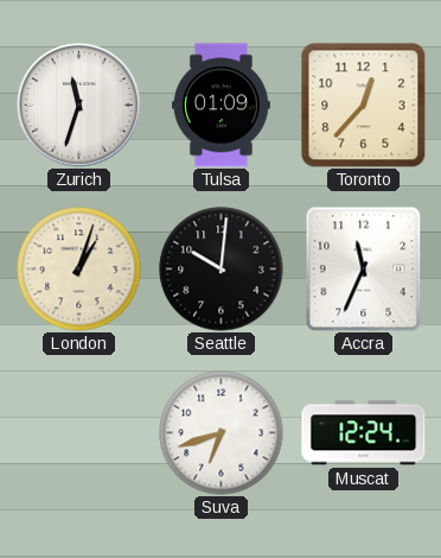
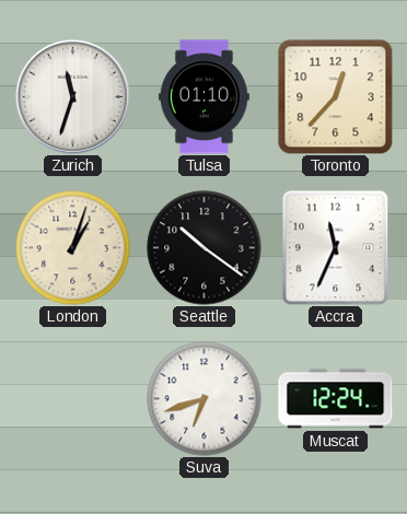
Tulsa: 01:09 -> 01:10 (203, 97)
Seattle: 10:01 -> 10:21 (205, 248)
